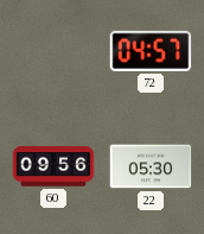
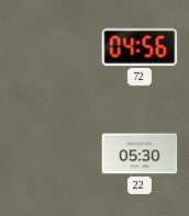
72: 04:57 -> 04:56 (140, 47)
60: 09:56 -> none (53, 166)
